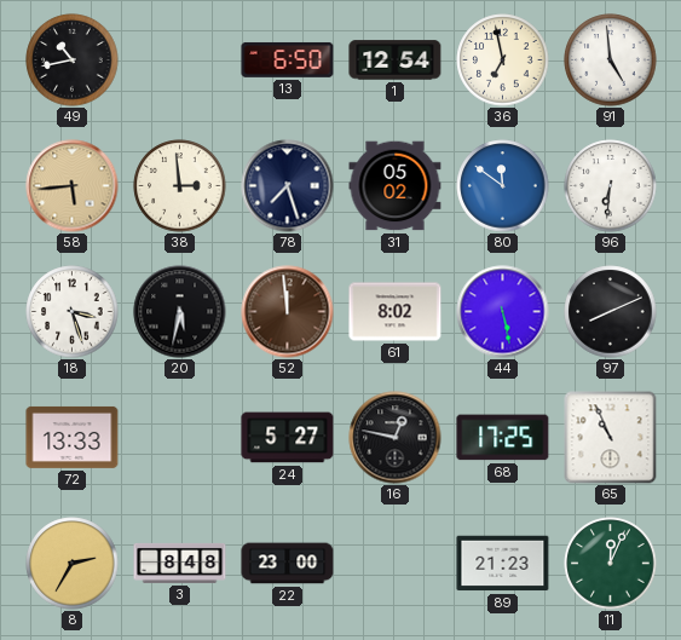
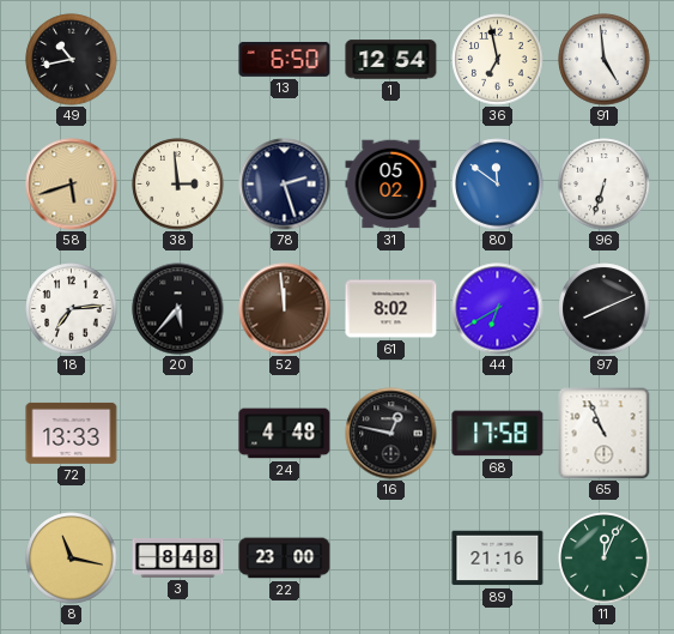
58: 5:44 -> 5:42 (72, 185)
78: 7:27 -> 2:27 (285, 185)
96: 6:31 -> 6:33 (605, 185)
18: 3:27 -> 7:14 (72, 309)
20: 5:32 -> 5:37 (178, 309)
44: 5:28 -> 6:40 (498, 309)
24: 5:27 -> 4:48 (285, 434)
68: 17:25 -> 17:58 (498, 434)
8: 2:35 -> 11:17 (72, 558)
89: 21:23 -> 21:16 (498, 558)
